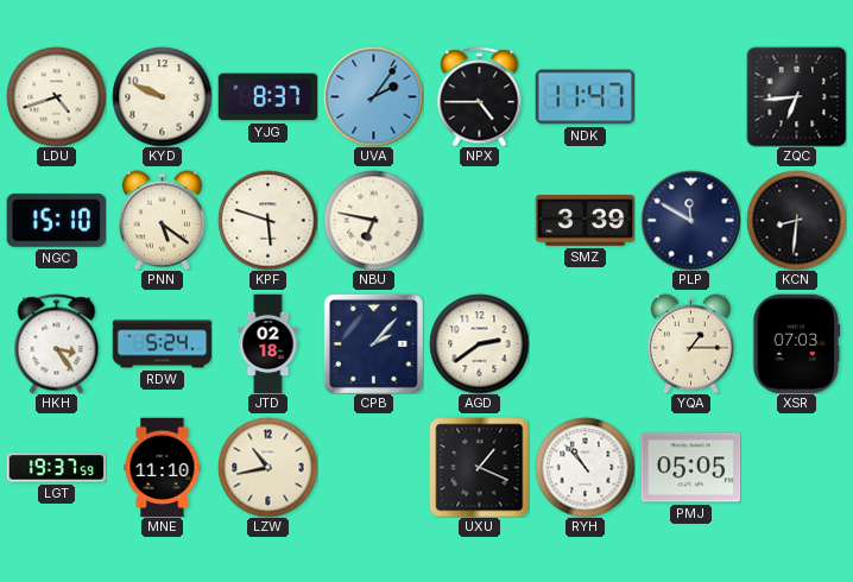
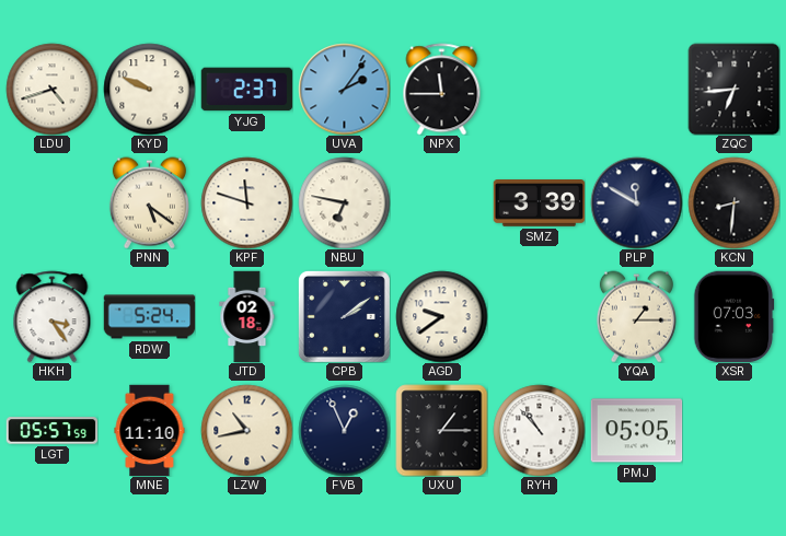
YJG: 8:37 -> 2:37 (246, 90)
NPX: 4:45 -> 11:45 (442, 89)
NDK: 11:47 -> none (585, 97)
NGC: 15:10 -> none (56, 220)
KPF: 5:48 -> 11:48 (246, 202)
CPB: 2:07 -> 2:09 (344, 316)
AGD: 2:39 -> 9:39 (441, 316)
LGT: 19:37 -> 05:57 (51, 431)
FVB: none -> 12:56 (344, 430)
UXU: 1:19 -> 1:15 (441, 430)
